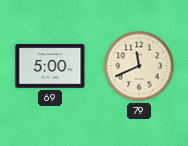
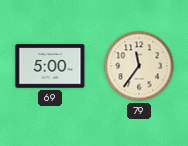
79: 11:41 -> 11:36 (139, 66)
